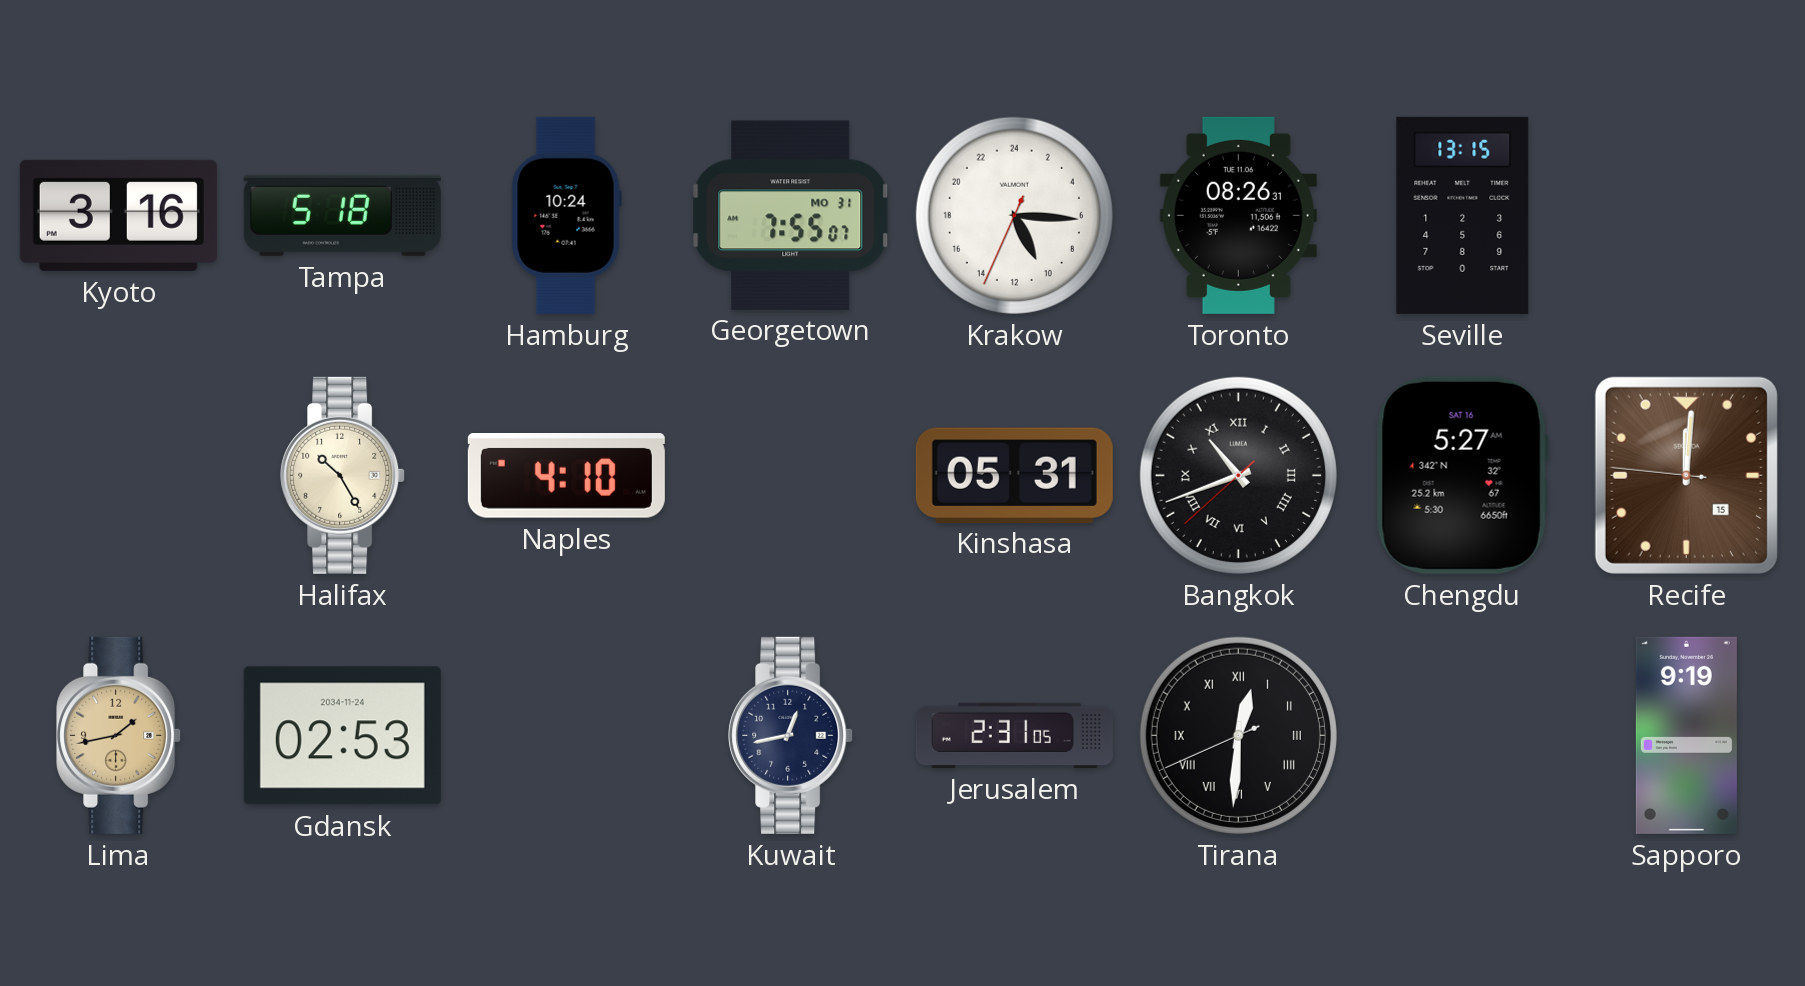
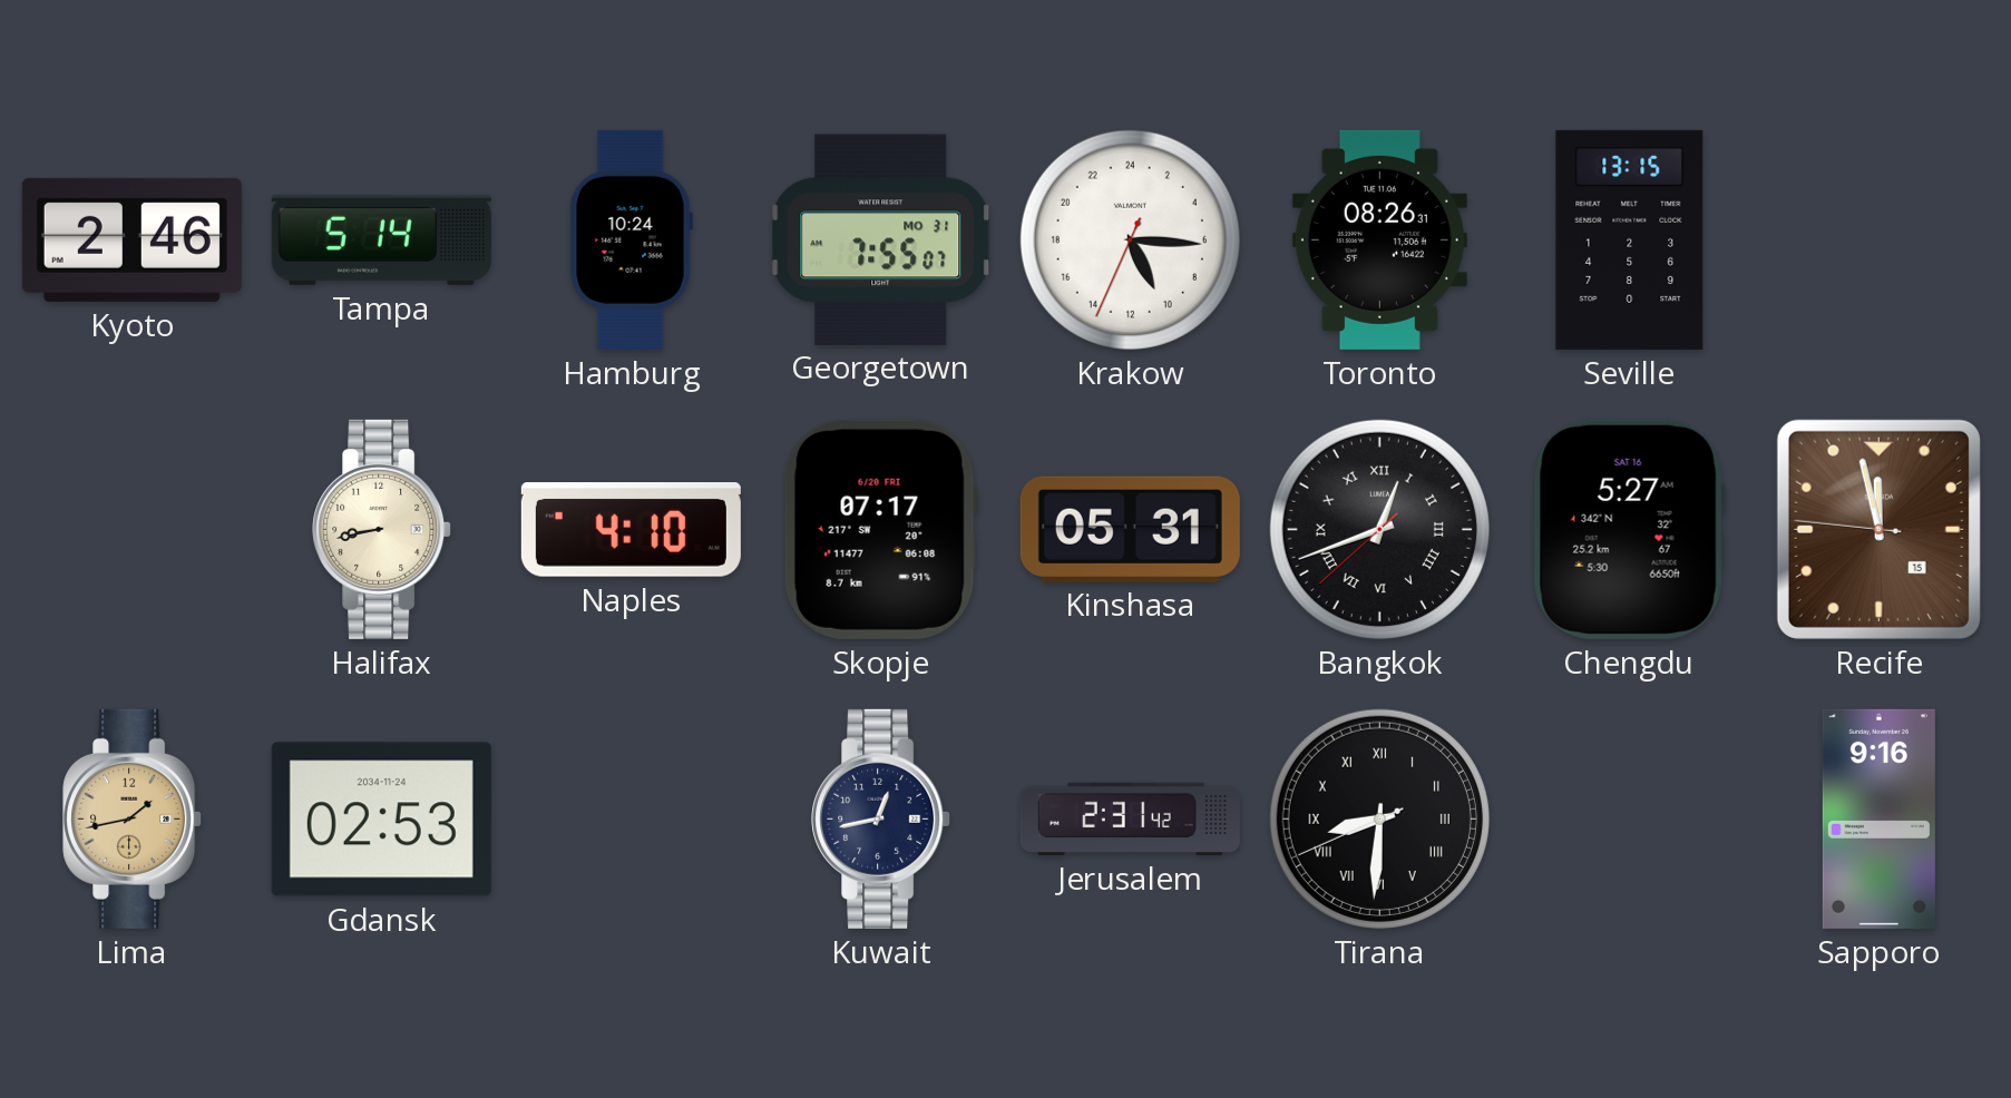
Kyoto: 3:16 -> 2:46 (131, 239)
Tampa: 5:18 -> 5:14 (381, 239)
Halifax: 10:25 -> 8:43 (382, 529)
Skopje: none -> 07:17 (880, 529)
Bangkok: 10:41 -> 12:41 (1379, 529)
Recife: 12:00 -> 11:57 (1878, 529)
Jerusalem: 2:31:05 -> 2:31:42 (1130, 818)
Tirana: 12:30 -> 8:30 (1379, 818)
Sapporo: 9:19 -> 9:16 (1878, 818)
